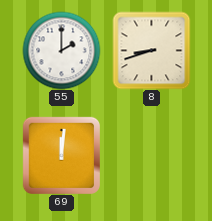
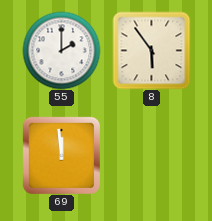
8: 8:42 -> 5:54 (151, 50)
69: 12:01 -> 11:59 (61, 155)
